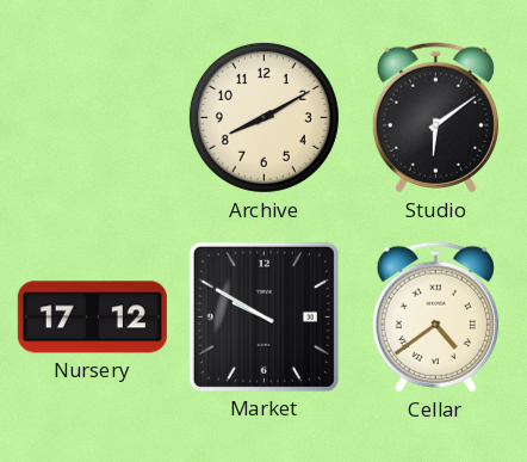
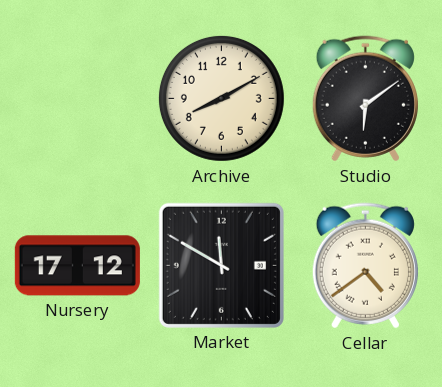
Market: 9:50 -> 11:50 (221, 265)
